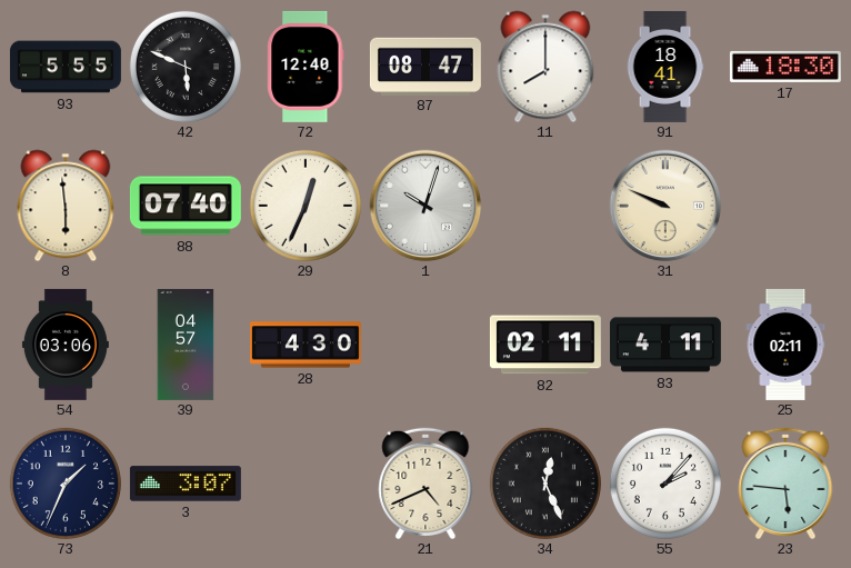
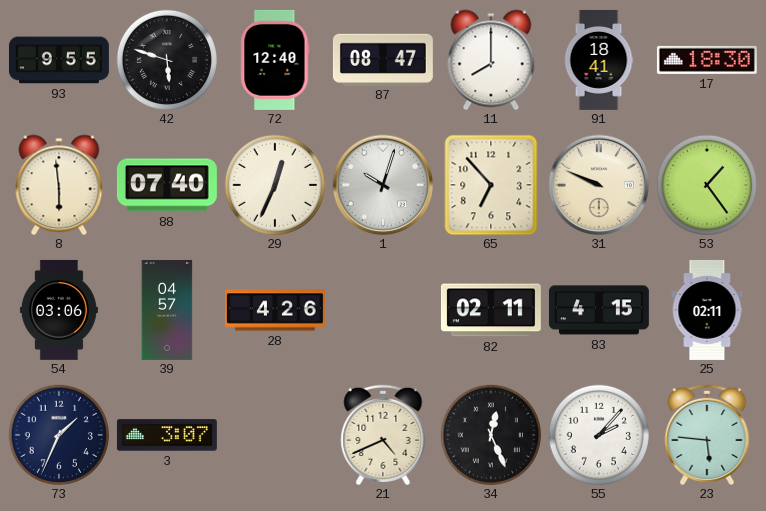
93: 5:55 -> 9:55 (59, 60)
42: 5:49 -> 5:48 (167, 60)
65: none -> 6:53 (491, 185)
53: none -> 1:24 (707, 185)
28: 4:30 -> 4:26 (275, 310)
83: 4:11 -> 4:15 (599, 310)
